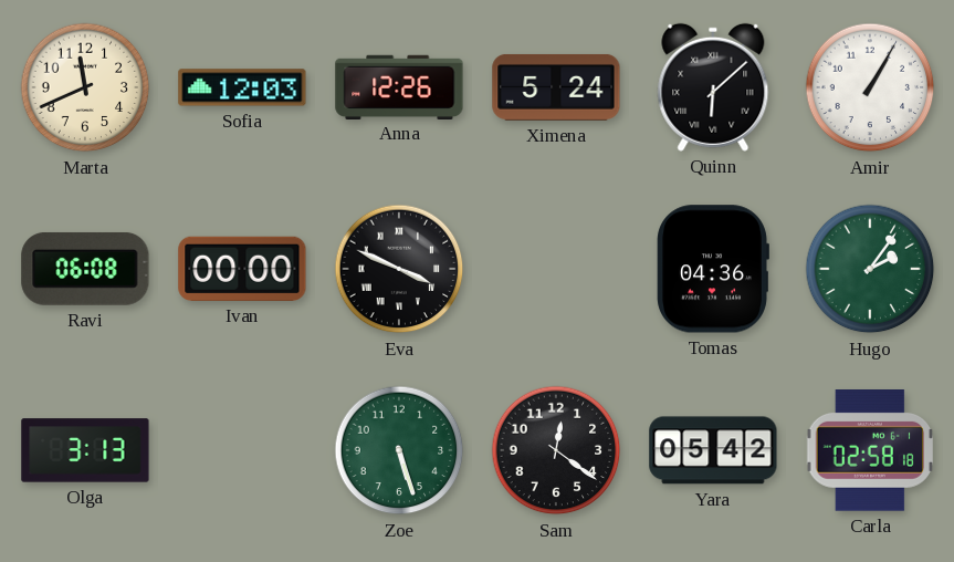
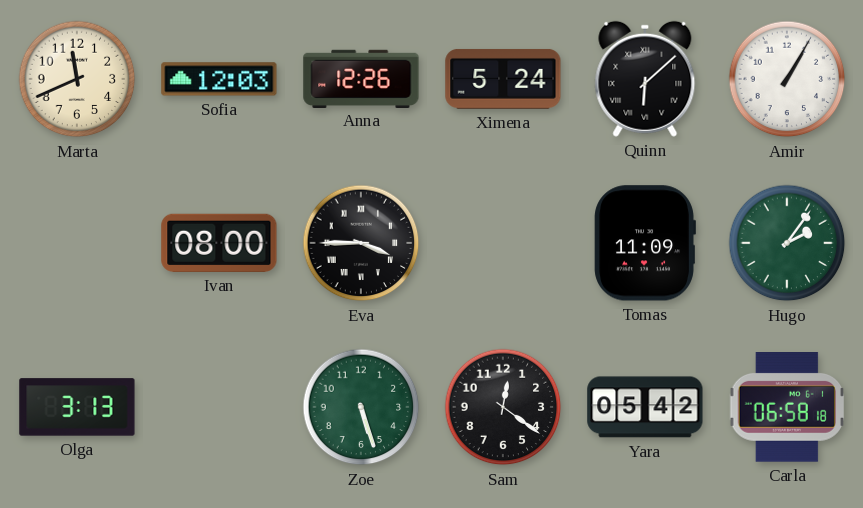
Ravi: 06:08 -> none (85, 269)
Ivan: 00:00 -> 08:00 (219, 243)
Eva: 3:49 -> 3:45 (361, 243)
Tomas: 04:36 -> 11:09 (645, 243)
Carla: 02:58 -> 06:58 (787, 408)
